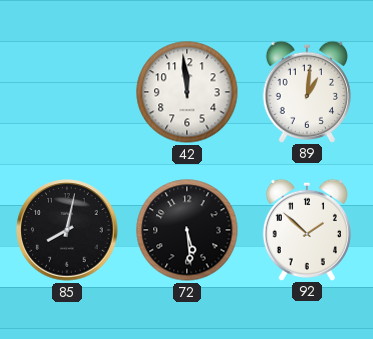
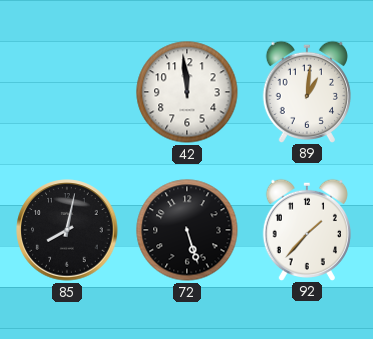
72: 5:29 -> 5:27 (187, 230)
92: 1:52 -> 1:37 (307, 229)
